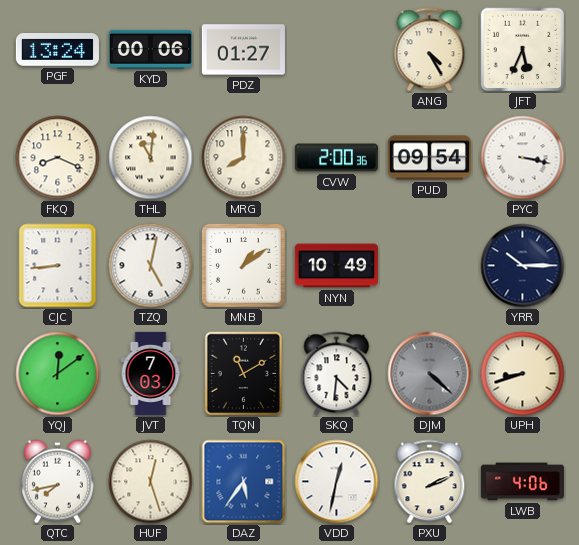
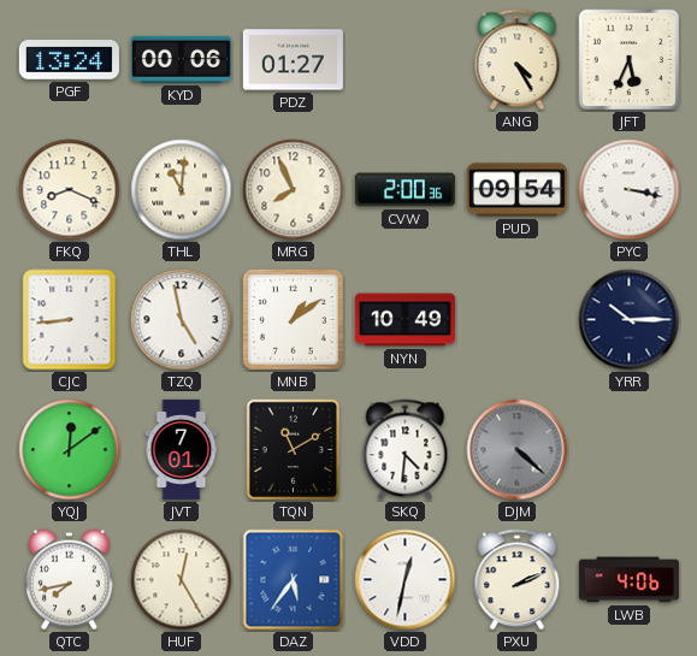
MRG: 8:00 -> 7:56 (294, 190)
TZQ: 5:02 -> 4:58 (182, 320)
JVT: 7:03 -> 7:01 (182, 449)
UPH: 8:42 -> none (523, 374)
HUF: 12:27 -> 12:25 (182, 580)
